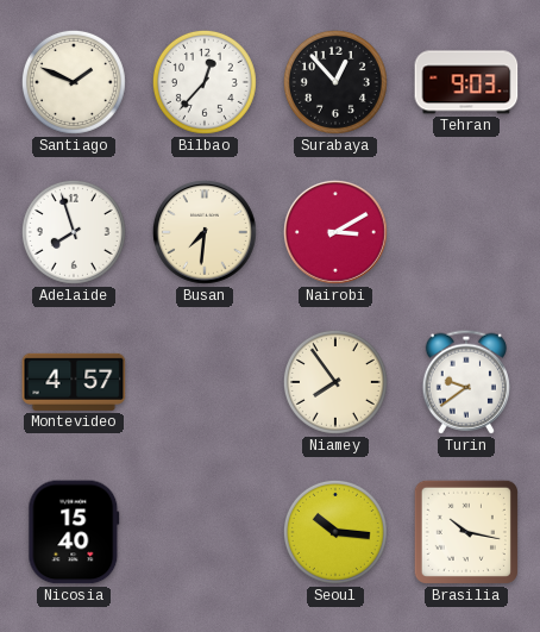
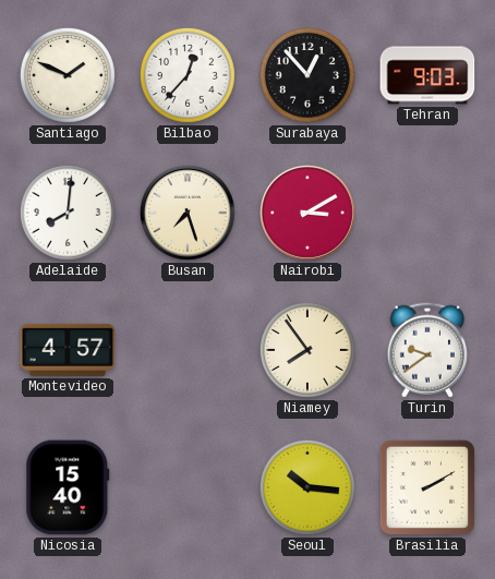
Adelaide: 7:57 -> 8:01 (68, 213)
Busan: 7:31 -> 7:27 (188, 213)
Brasilia: 10:17 -> 2:10 (427, 487)
